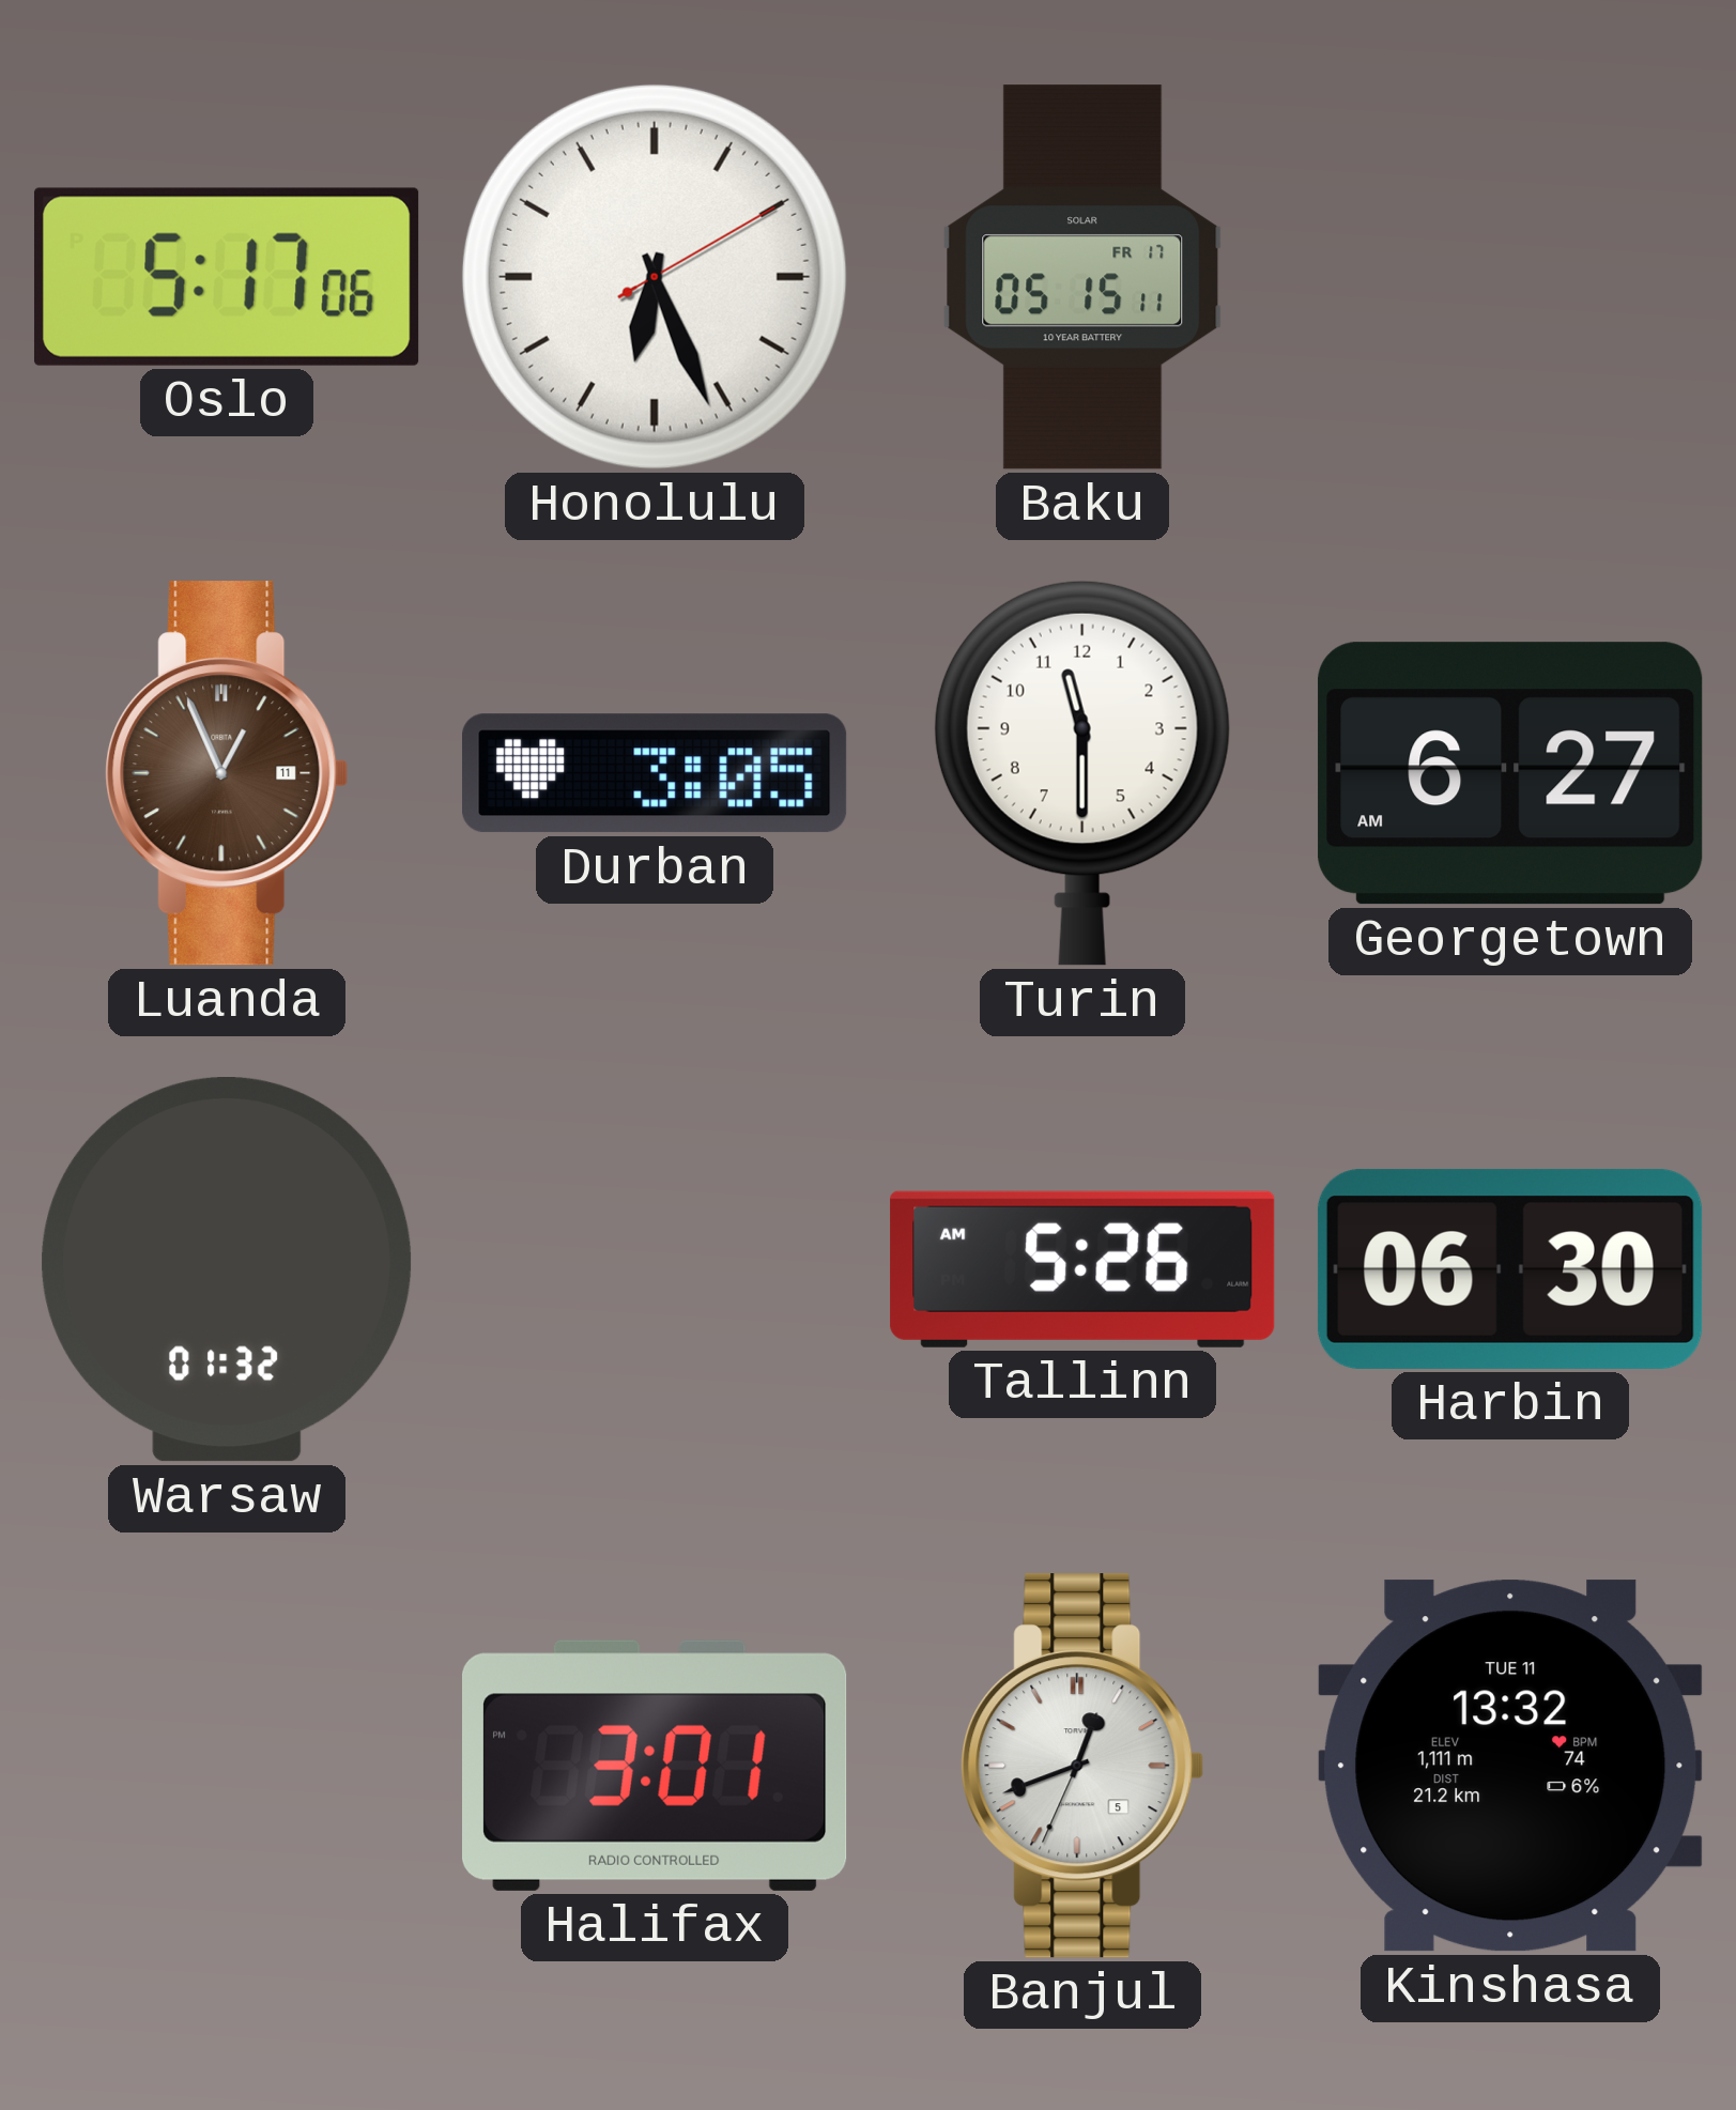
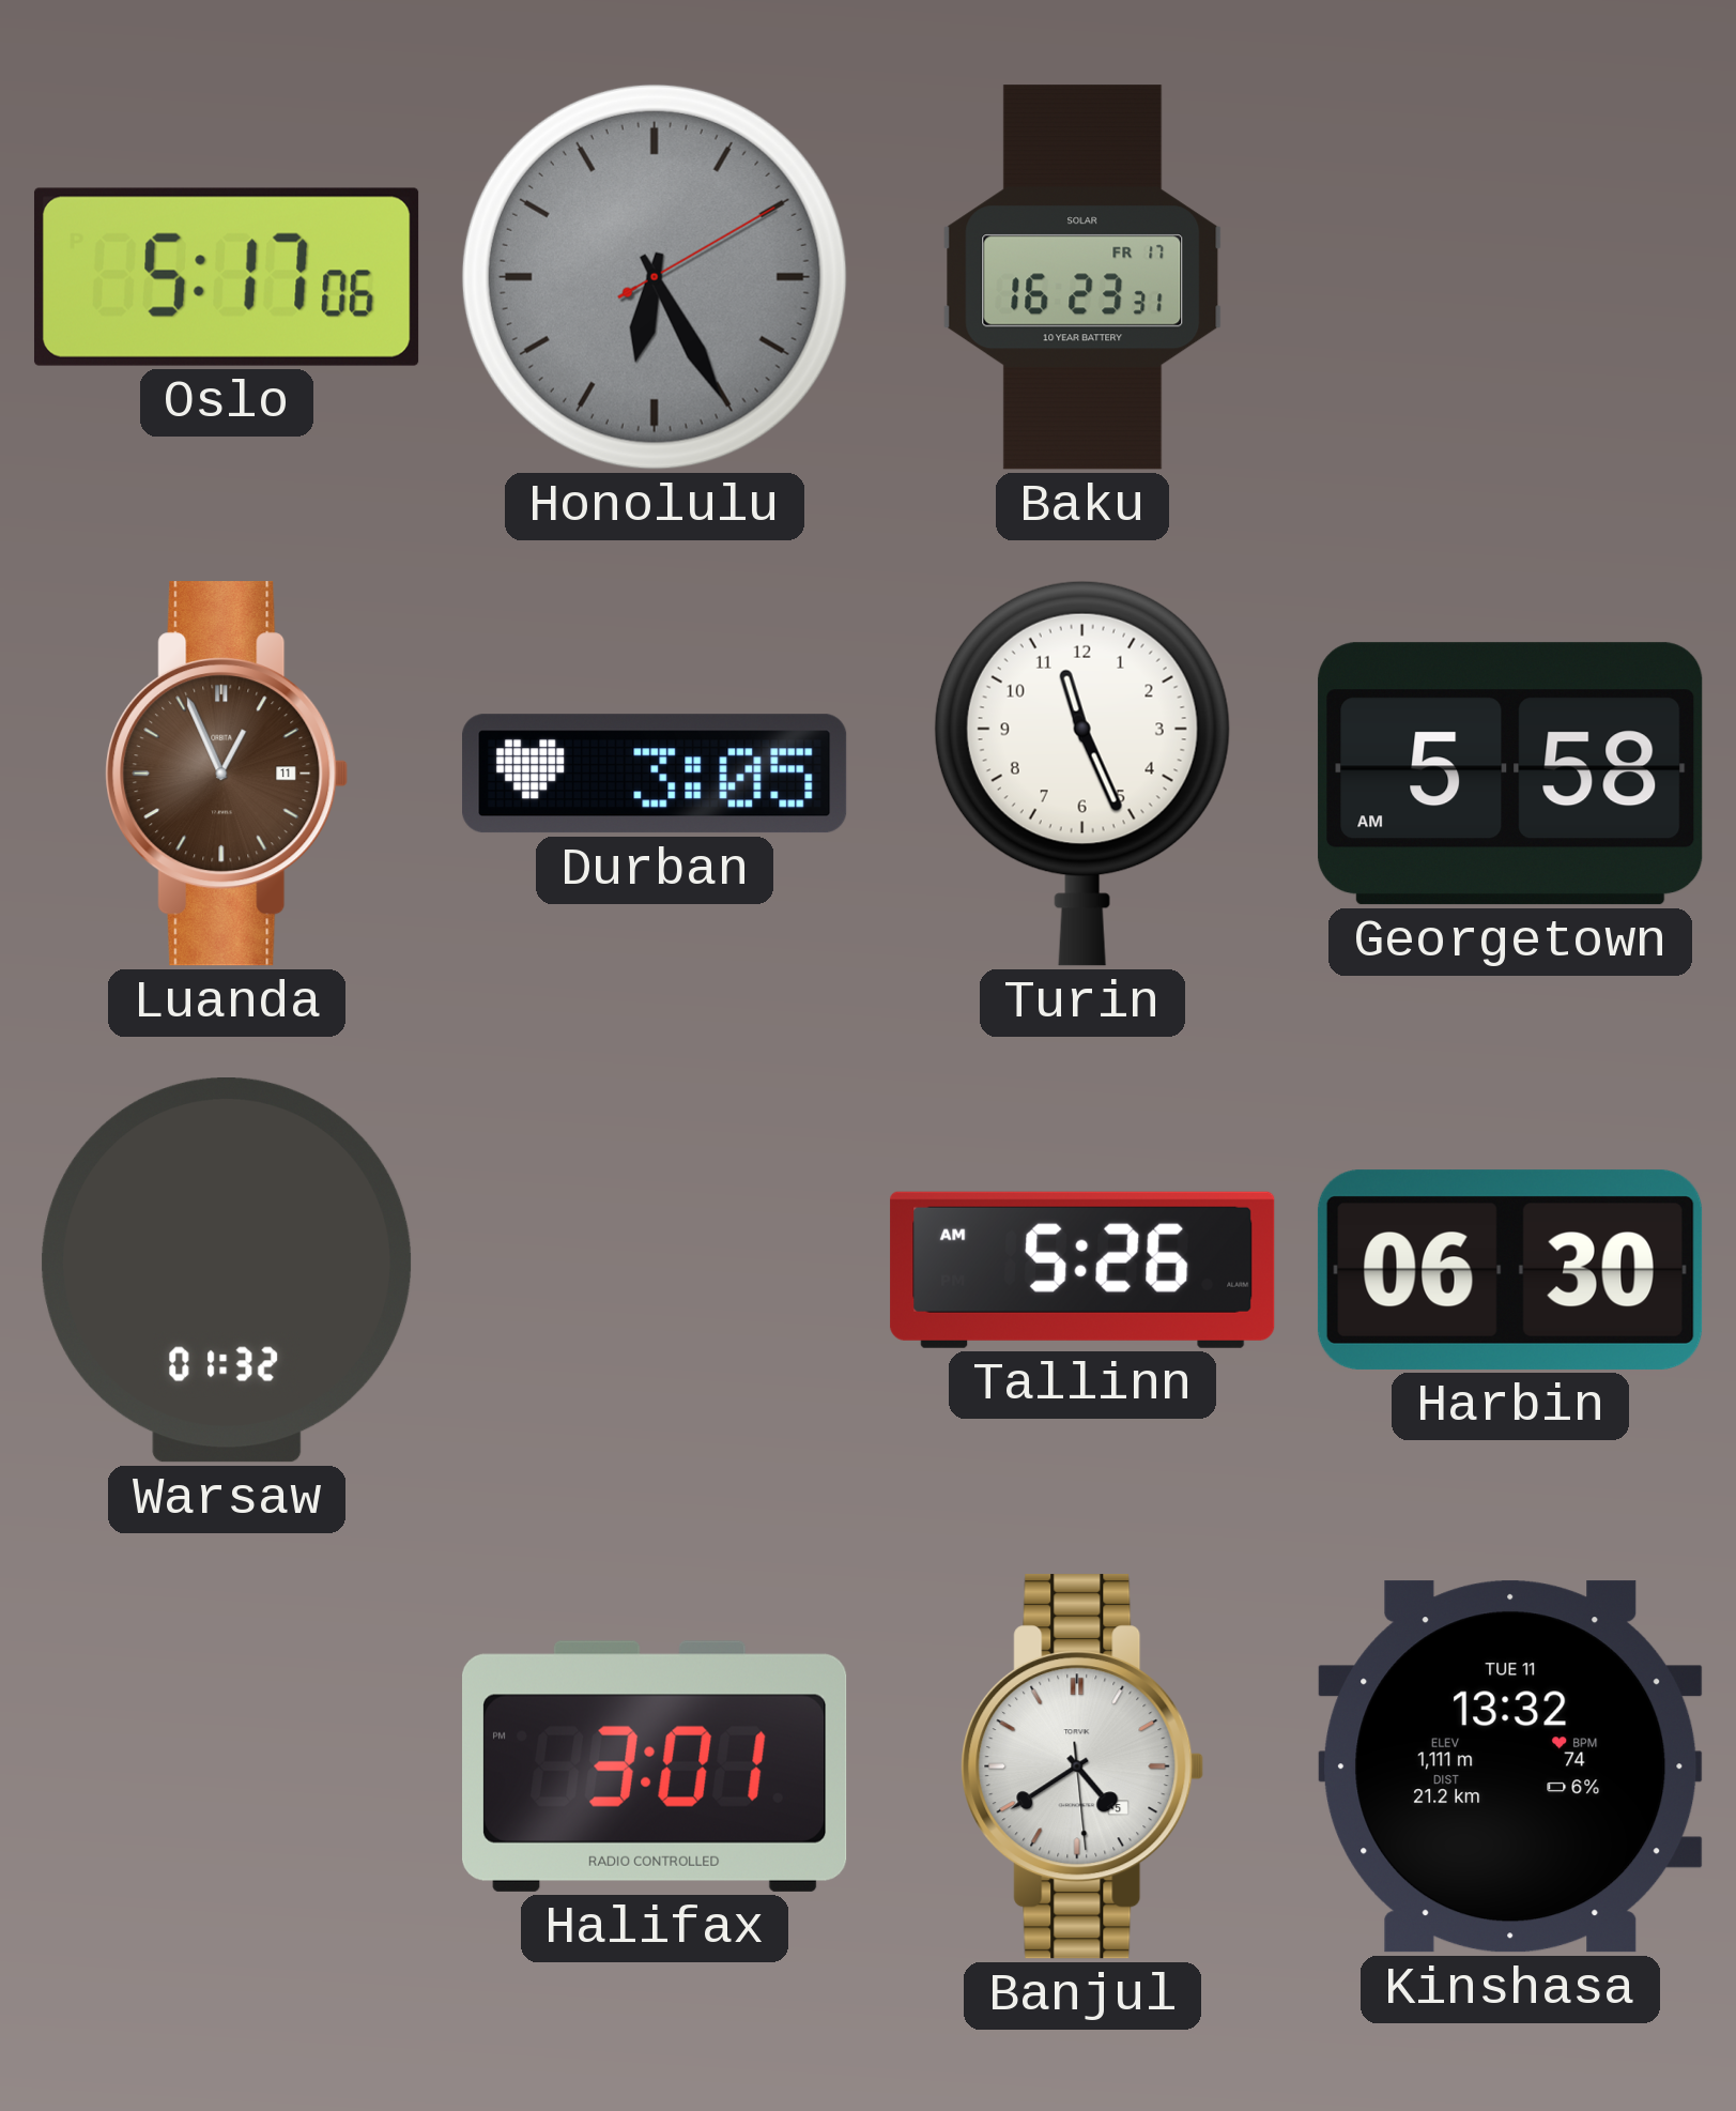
Honolulu: 6:26 -> 6:25 (655, 277)
Honolulu dial: white -> grey (655, 277)
Baku: 05:15 -> 16:23 (1082, 277)
Turin: 11:30 -> 11:26 (1082, 774)
Georgetown: 6:27 -> 5:58 (1510, 774)
Banjul: 12:41 -> 4:39 (1082, 1766)
